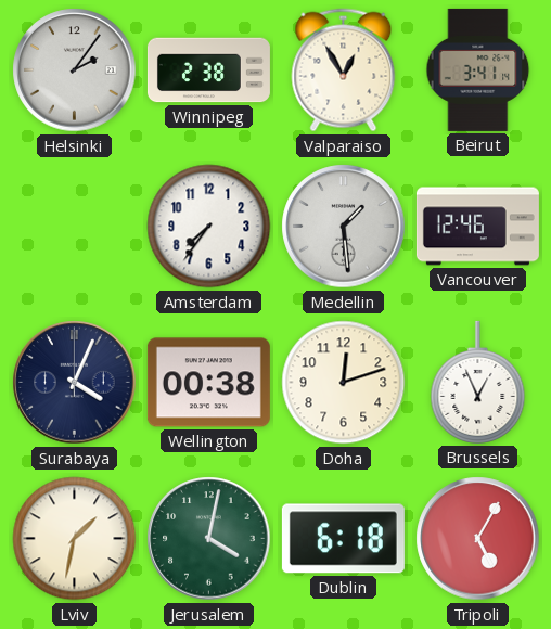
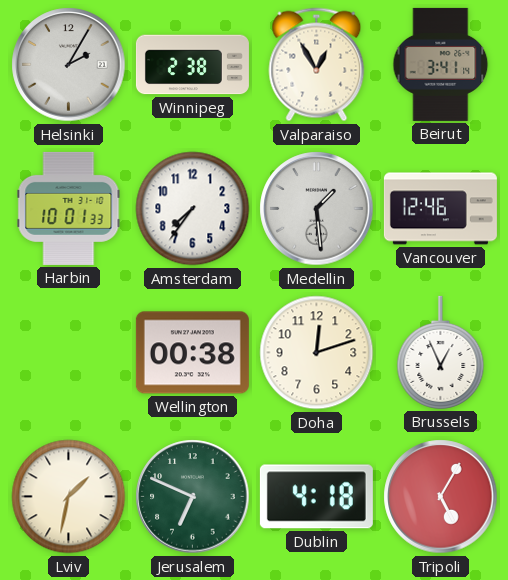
Helsinki: 2:06 -> 2:05 (69, 65)
Harbin: none -> 10:01 (69, 208)
Surabaya: 4:04 -> none (75, 383)
Jerusalem: 4:02 -> 6:49 (193, 497)
Dublin: 6:18 -> 4:18 (316, 497)
